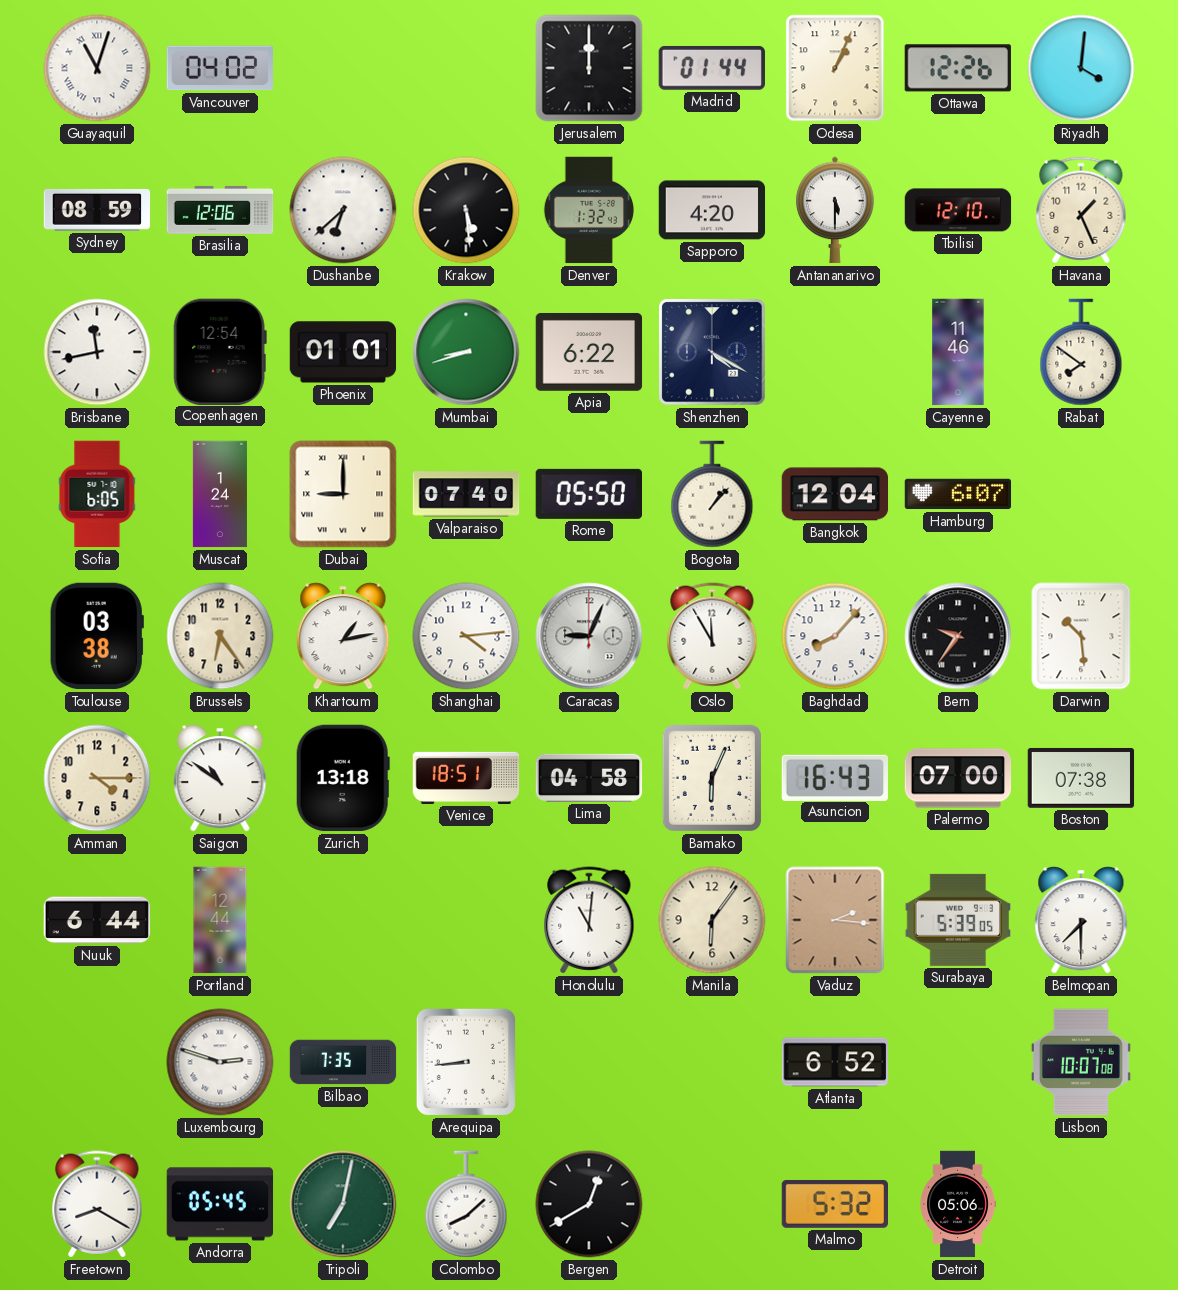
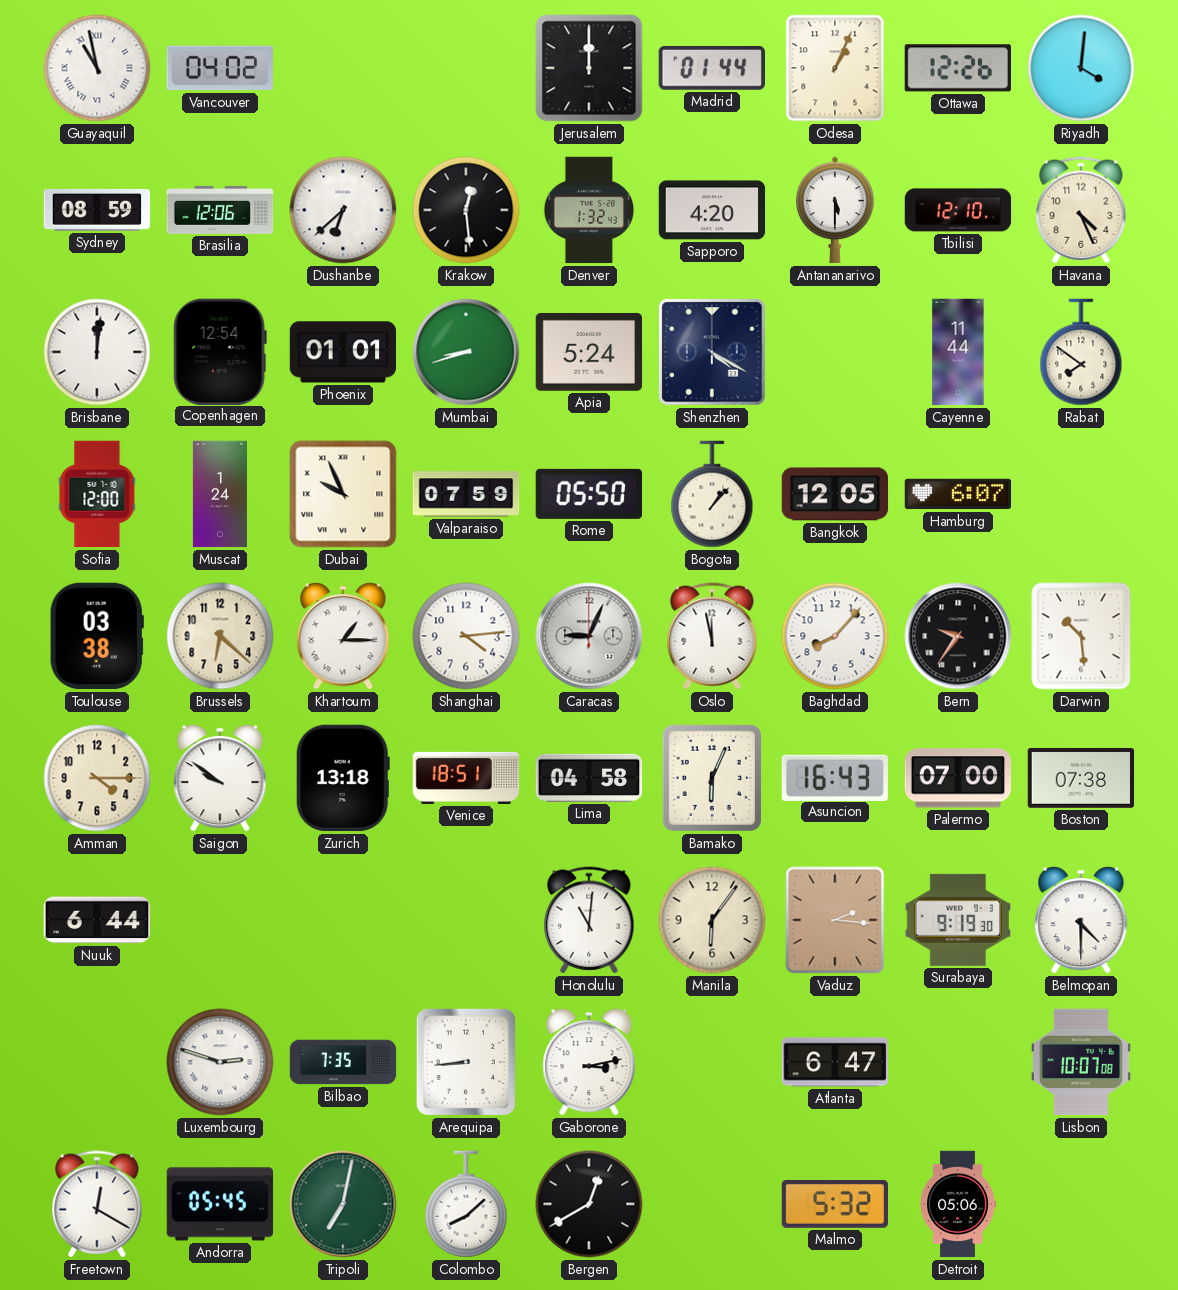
Guayaquil: 11:03 -> 10:58 (97, 68)
Krakow: 5:29 -> 12:29 (466, 210)
Havana: 1:26 -> 4:26 (1081, 210)
Brisbane: 11:43 -> 12:01 (97, 352)
Apia: 6:22 -> 5:24 (589, 352)
Cayenne: 11:46 -> 11:44 (958, 352)
Sofia: 6:05 -> 12:00 (97, 494)
Dubai: 9:00 -> 9:56 (343, 494)
Valparaiso: 07:40 -> 07:59 (466, 494)
Bangkok: 12:04 -> 12:05 (835, 494)
Brussels: 6:24 -> 6:22 (220, 636)
Khartoum: 1:13 -> 1:15 (343, 636)
Oslo: 11:55 -> 11:58 (712, 636)
Saigon: 10:51 -> 9:51 (220, 778)
Portland: 12:44 -> none (220, 920)
Surabaya: 5:39 -> 9:19 (957, 920)
Belmopan: 7:30 -> 4:30 (1081, 920)
Gaborone: none -> 3:13 (589, 1062)
Atlanta: 6:52 -> 6:47 (835, 1062)
Freetown: 8:20 -> 12:20 (97, 1204)
